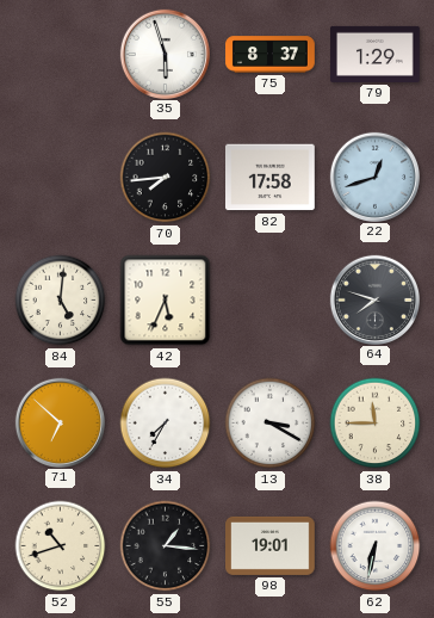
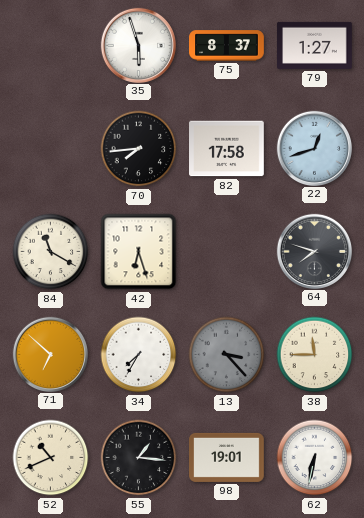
79: 1:29 -> 1:27 (315, 45)
84: 5:01 -> 11:20 (51, 252)
42: 5:34 -> 6:27 (139, 252)
13: 3:20 -> 3:23 (227, 355)
13 dial: white -> grey (227, 355)
52: 10:42 -> 10:41 (51, 458)
